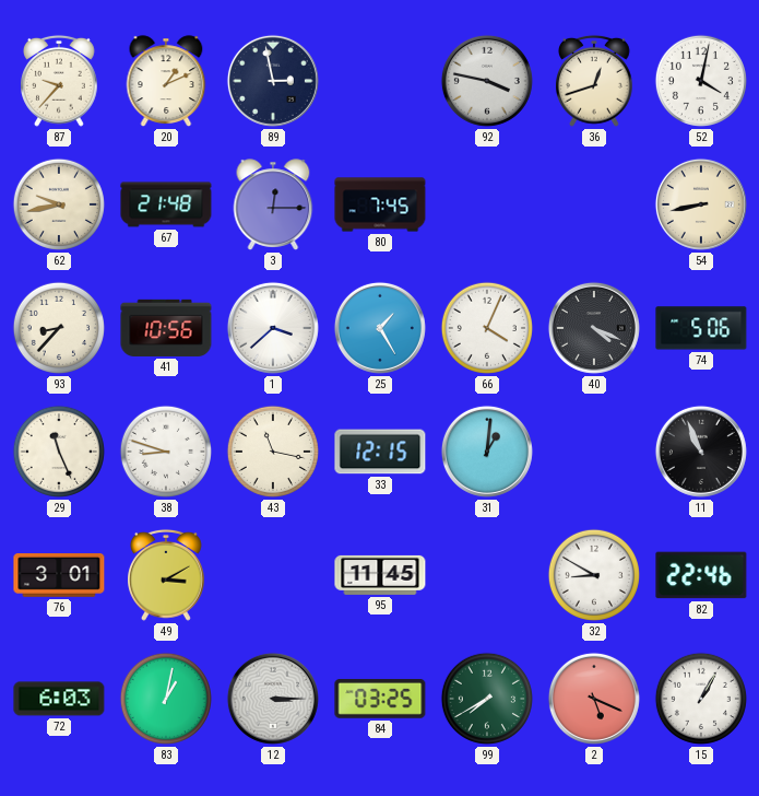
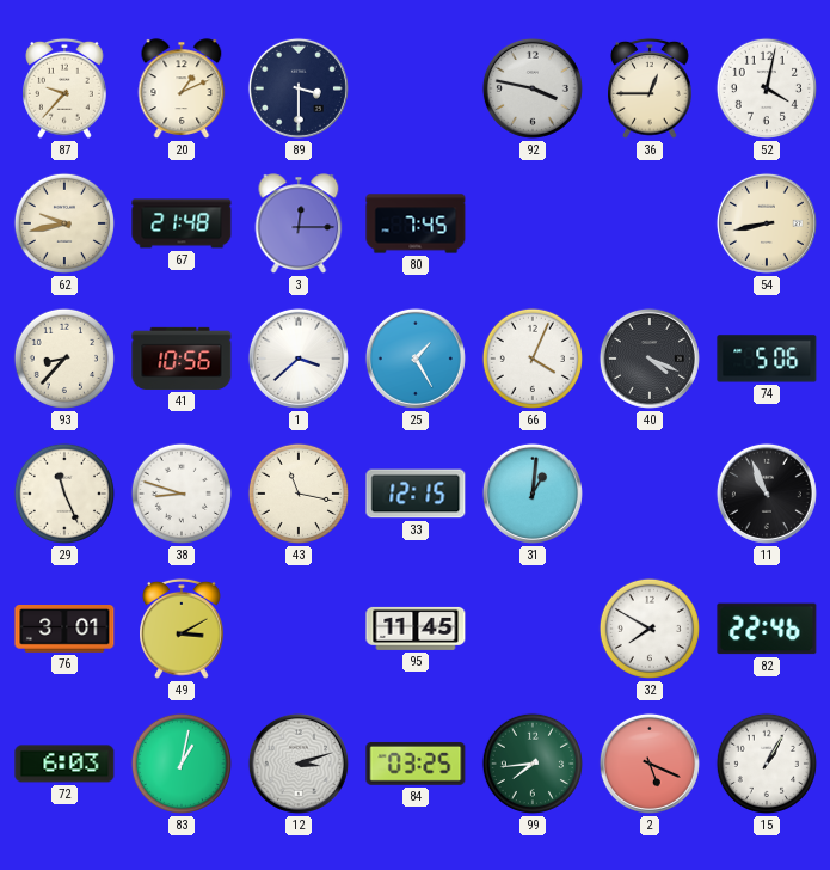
89: 2:58 -> 3:30 (299, 88)
36: 12:42 -> 12:45 (651, 88)
32: 8:50 -> 7:50 (650, 629)
12: 3:15 -> 3:12 (299, 764)
99: 7:40 -> 7:44 (533, 764)
